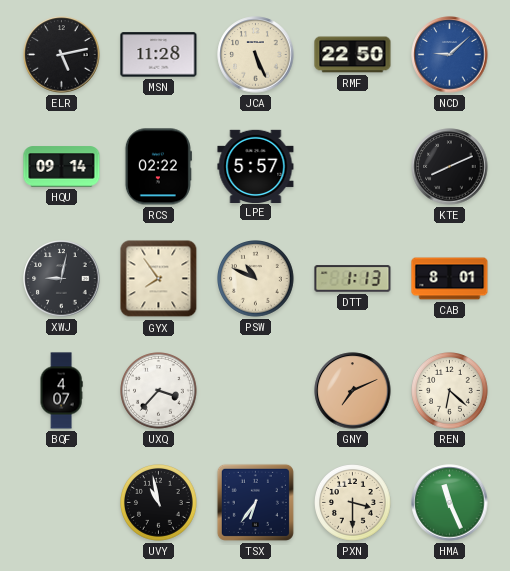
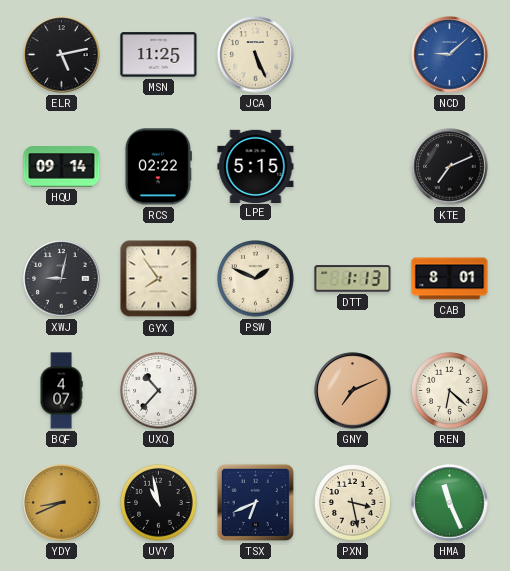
MSN: 11:28 -> 11:25 (159, 55)
RMF: 22:50 -> none (353, 55)
LPE: 5:57 -> 5:15 (256, 166)
KTE: 8:11 -> 7:11 (450, 167)
PSW: 10:49 -> 1:49 (256, 279)
UXQ: 3:37 -> 10:37 (159, 391)
YDY: none -> 8:41 (62, 503)
TSX: 6:36 -> 6:41 (255, 502)
PXN: 3:30 -> 3:28 (353, 503)
